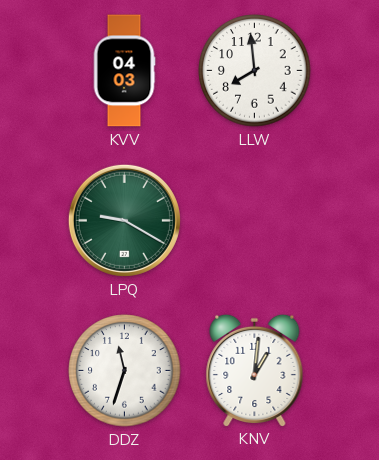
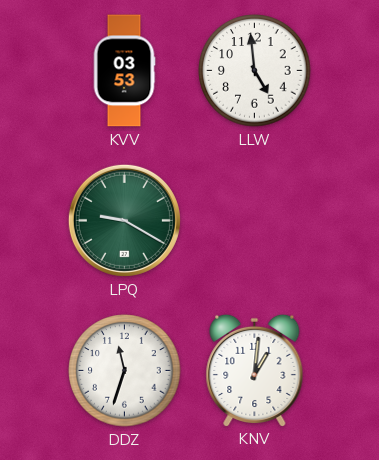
KVV: 04:03 -> 03:53 (124, 71)
LLW: 7:59 -> 4:59 (255, 71)
